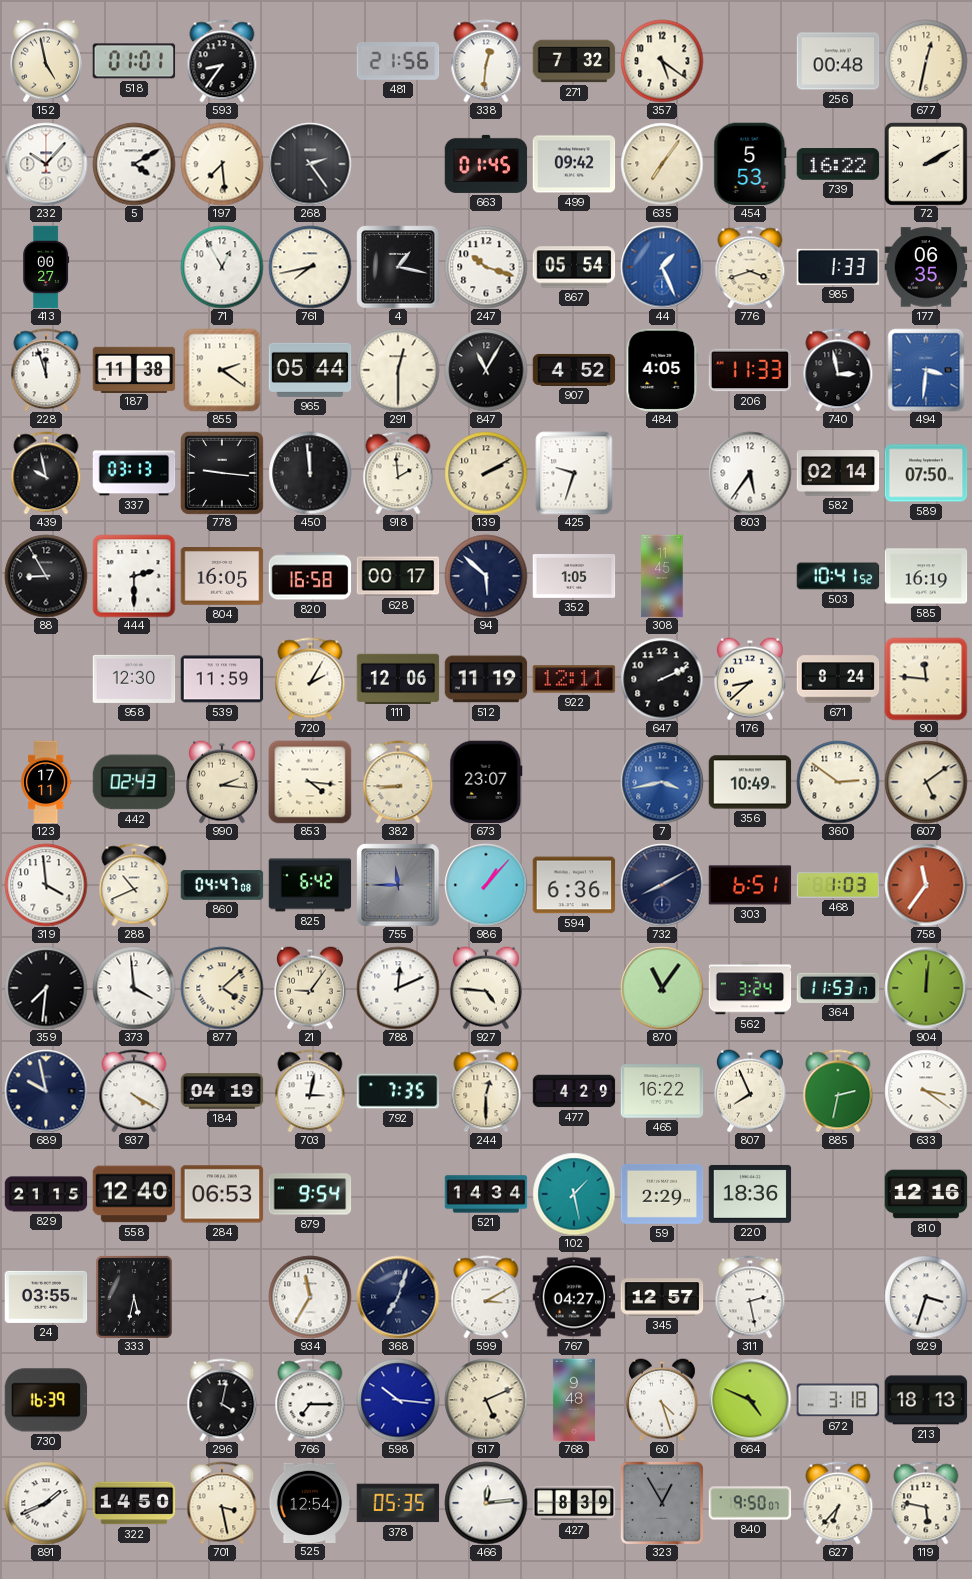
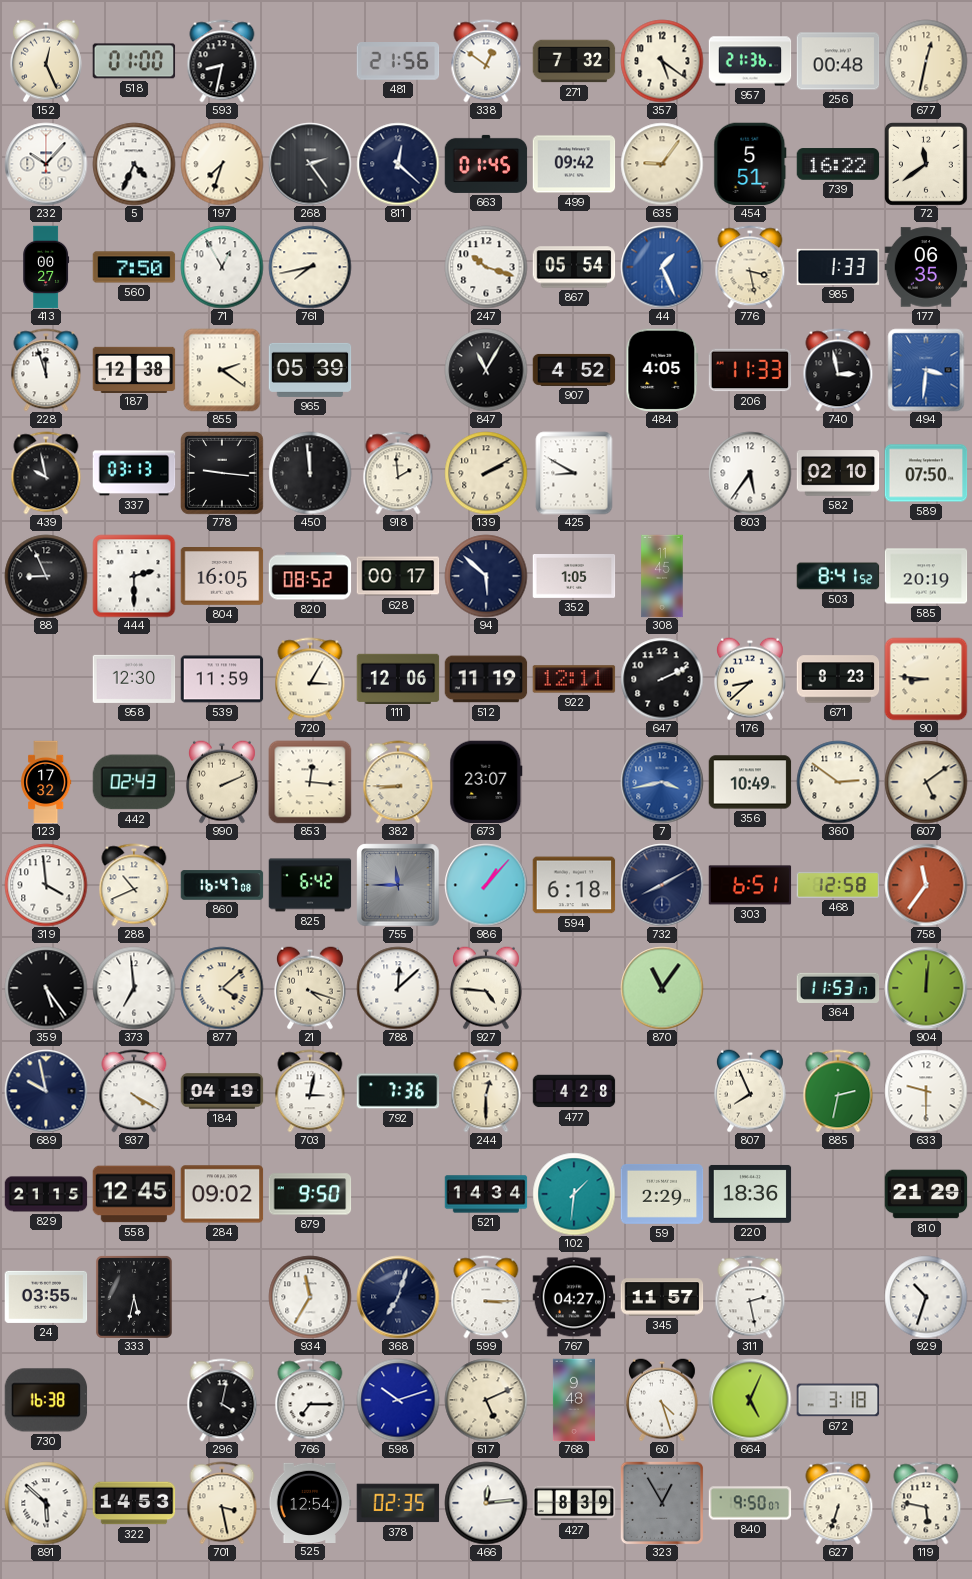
152: 4:58 -> 12:26 (46, 61)
518: 01:01 -> 01:00 (134, 61)
593: 8:36 -> 8:32 (222, 61)
338: 12:31 -> 12:51 (486, 61)
957: none -> 21:36 (750, 61)
5: 4:10 -> 4:34 (134, 164)
197: 7:29 -> 7:33 (222, 164)
811: none -> 12:22 (398, 164)
635: 7:06 -> 9:06 (662, 164)
454: 5:53 -> 5:51 (750, 164)
72: 2:10 -> 11:39 (926, 164)
560: none -> 7:50 (134, 267)
4: 1:17 -> none (398, 267)
776: 3:42 -> 3:28 (750, 267)
187: 11:38 -> 12:38 (134, 369)
965: 05:44 -> 05:39 (310, 370)
291: 12:30 -> none (398, 370)
425: 9:33 -> 8:50 (574, 473)
582: 02:14 -> 02:10 (838, 473)
88: 8:55 -> 8:56 (46, 576)
820: 16:58 -> 08:52 (310, 576)
503: 10:41 -> 8:41 (838, 576)
585: 16:19 -> 20:19 (926, 576)
720: 2:05 -> 3:05 (310, 679)
671: 8:24 -> 8:23 (838, 679)
90: 11:46 -> 8:46 (926, 679)
123: 17:11 -> 17:32 (46, 782)
990: 2:16 -> 2:11 (222, 782)
853: 4:16 -> 12:16 (310, 782)
860: 04:47 -> 16:47 (222, 885)
594: 6:36 -> 6:18 (574, 885)
468: 1:03 -> 12:58 (838, 885)
359: 7:31 -> 5:24 (46, 988)
373: 3:59 -> 6:59 (134, 988)
21: 9:06 -> 4:18 (310, 988)
788: 12:11 -> 12:08 (398, 988)
562: 3:24 -> none (750, 988)
792: 7:35 -> 7:36 (398, 1091)
477: 4:29 -> 4:28 (574, 1091)
465: 16:22 -> none (662, 1091)
633: 3:21 -> 9:30 (926, 1091)
558: 12:40 -> 12:45 (134, 1194)
284: 06:53 -> 09:02 (222, 1194)
879: 9:54 -> 9:50 (310, 1194)
102: 1:28 -> 1:31 (574, 1194)
810: 12:16 -> 21:29 (926, 1194)
599: 3:10 -> 3:15 (486, 1297)
345: 12:57 -> 11:57 (662, 1297)
929: 3:33 -> 10:33 (926, 1297)
730: 16:39 -> 16:38 (46, 1400)
598: 10:16 -> 10:12 (398, 1400)
664: 4:49 -> 5:04 (750, 1400)
213: 18:13 -> none (926, 1400)
891: 1:41 -> 5:52 (46, 1503)
322: 14:50 -> 14:53 (134, 1503)
378: 05:35 -> 02:35 (398, 1503)
627: 6:37 -> 6:33 (838, 1503)
